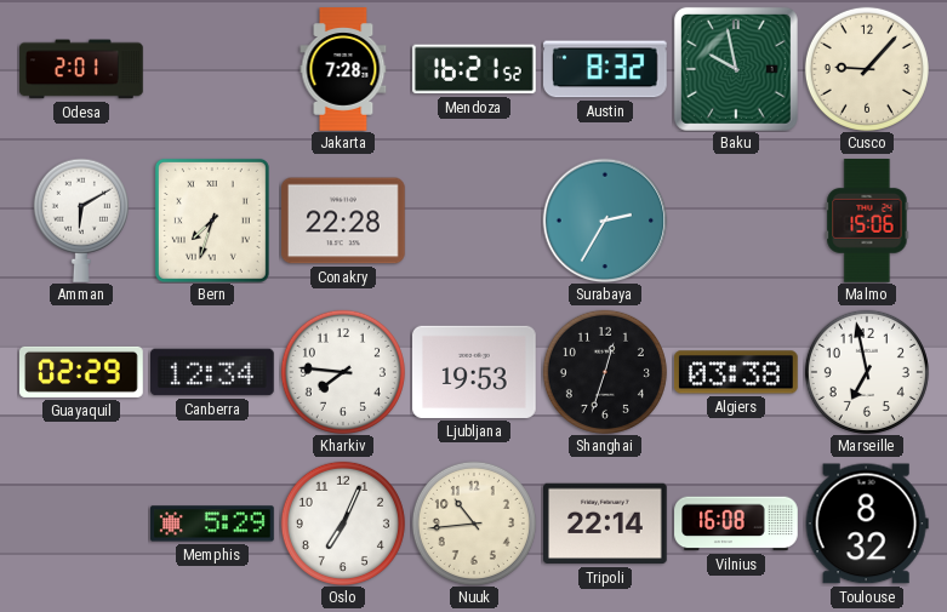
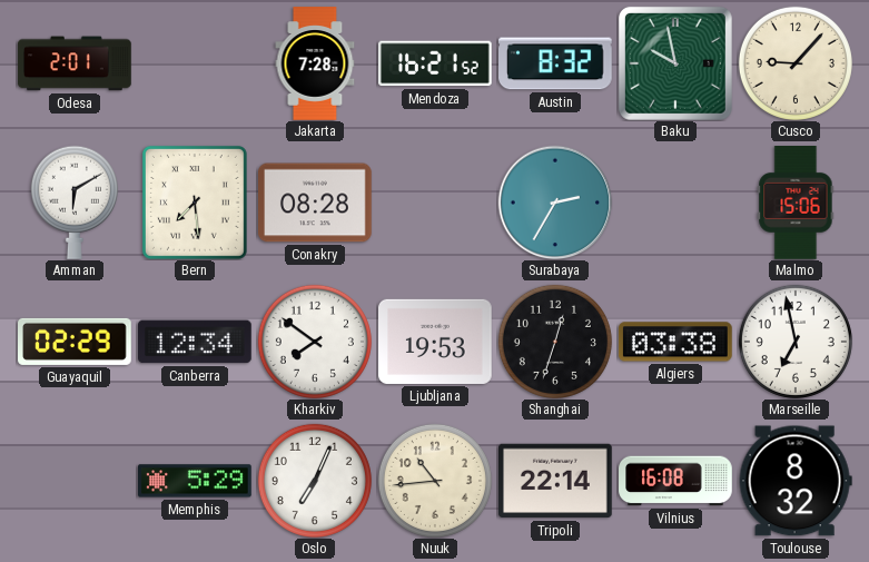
Bern: 7:33 -> 7:29 (195, 203)
Conakry: 22:28 -> 08:28 (316, 203)
Kharkiv: 7:46 -> 7:51 (315, 342)
